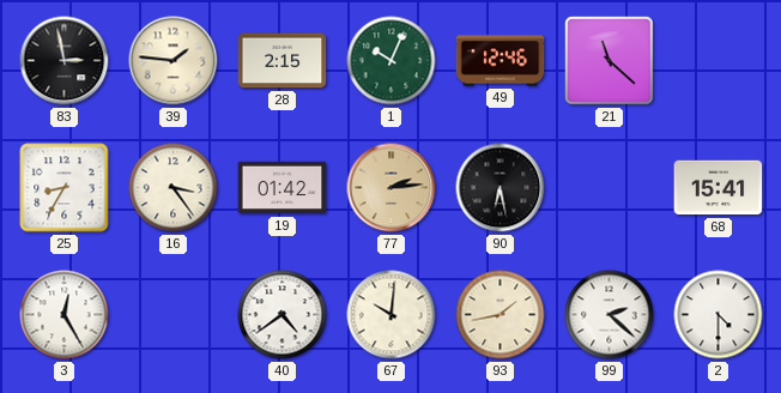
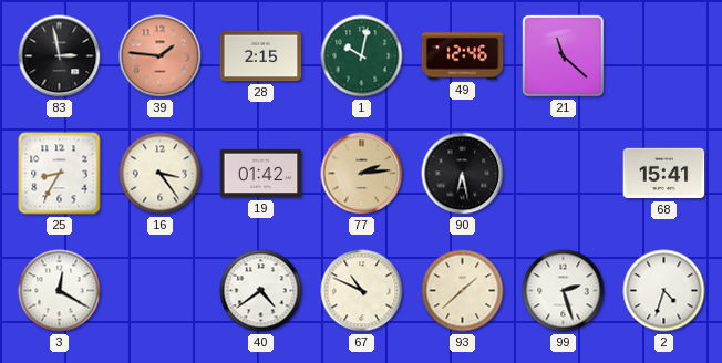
39 dial: cream -> salmon (161, 56)
1: 10:04 -> 10:02 (362, 56)
3: 12:25 -> 12:20 (60, 291)
67: 10:01 -> 10:49 (362, 291)
93: 1:43 -> 1:38 (463, 291)
99: 2:22 -> 2:27 (564, 291)
2: 4:30 -> 4:33 (664, 291)
